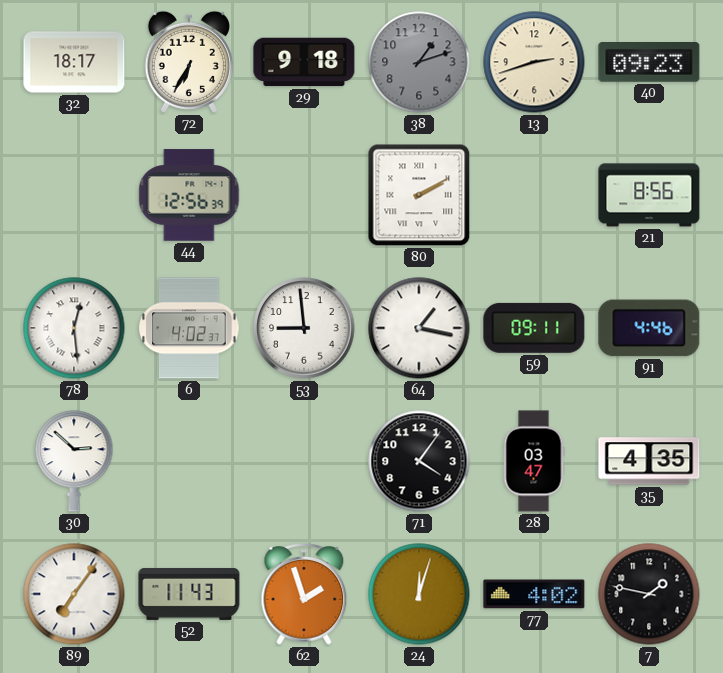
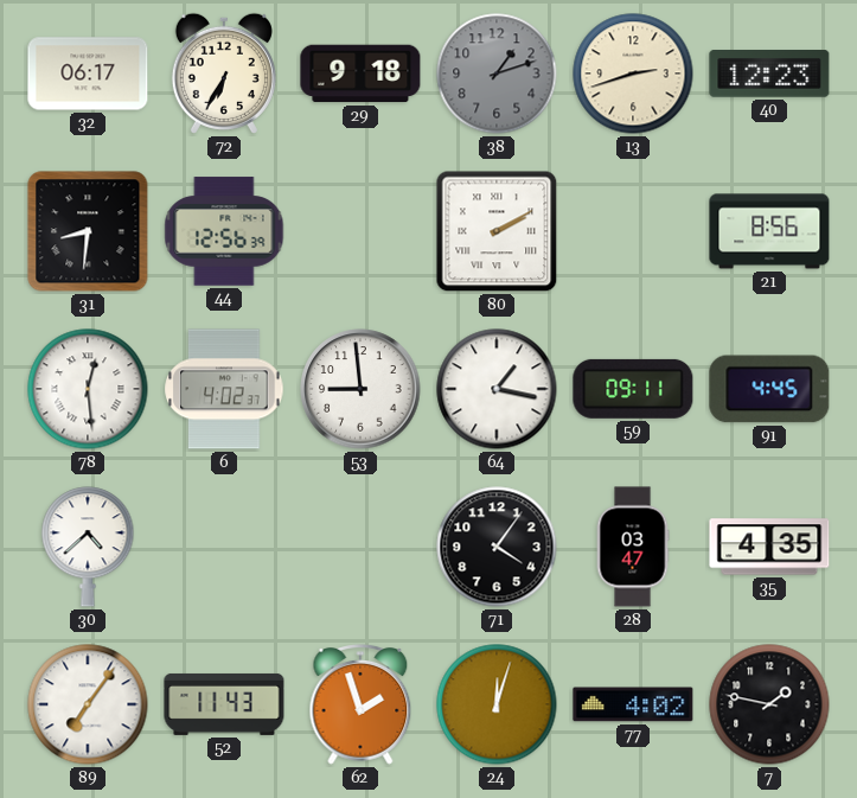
32: 18:17 -> 06:17 (88, 74)
40: 09:23 -> 12:23 (769, 75)
31: none -> 8:31 (88, 231)
91: 4:46 -> 4:45 (769, 389)
30: 2:52 -> 4:38 (88, 547)
